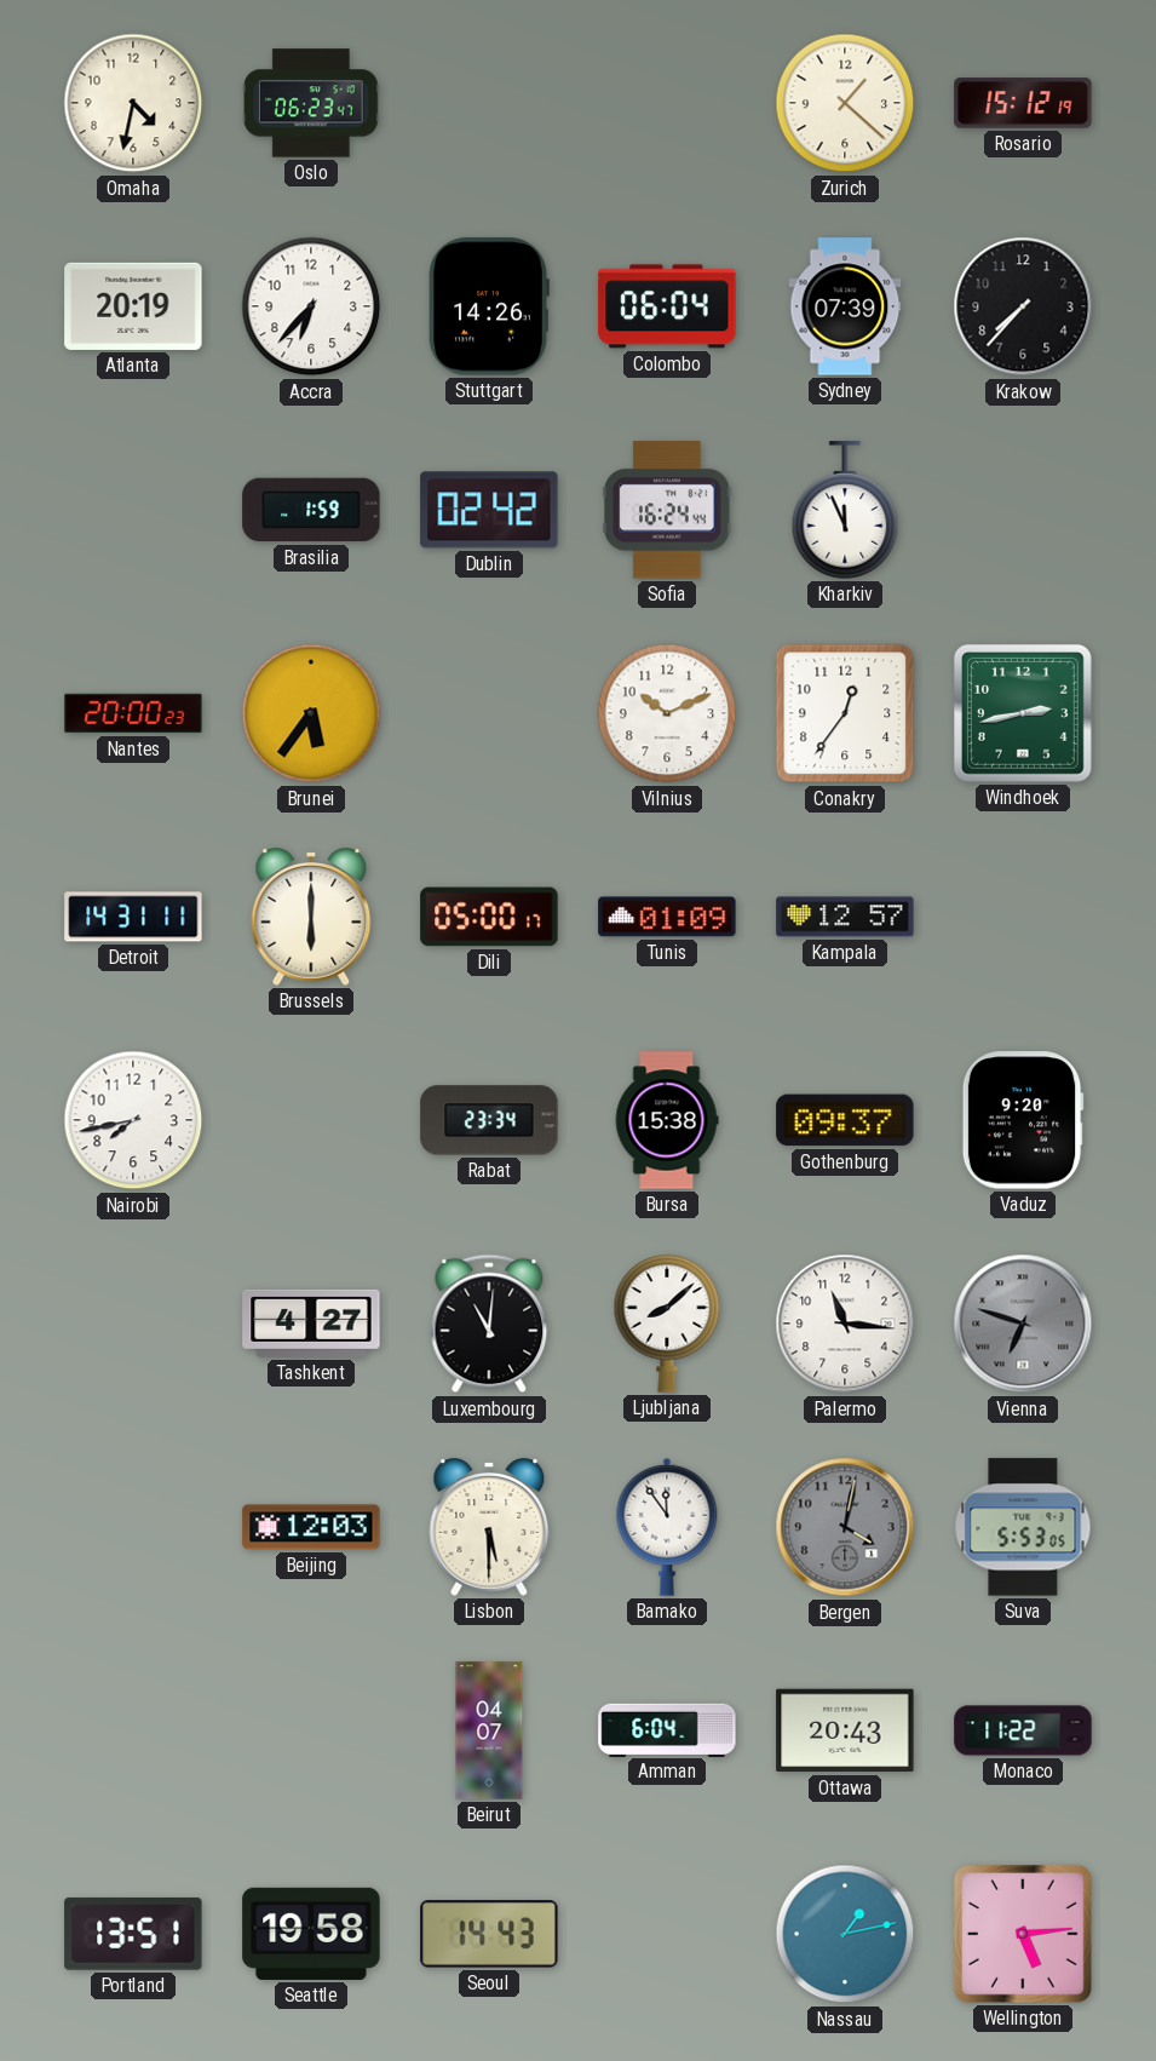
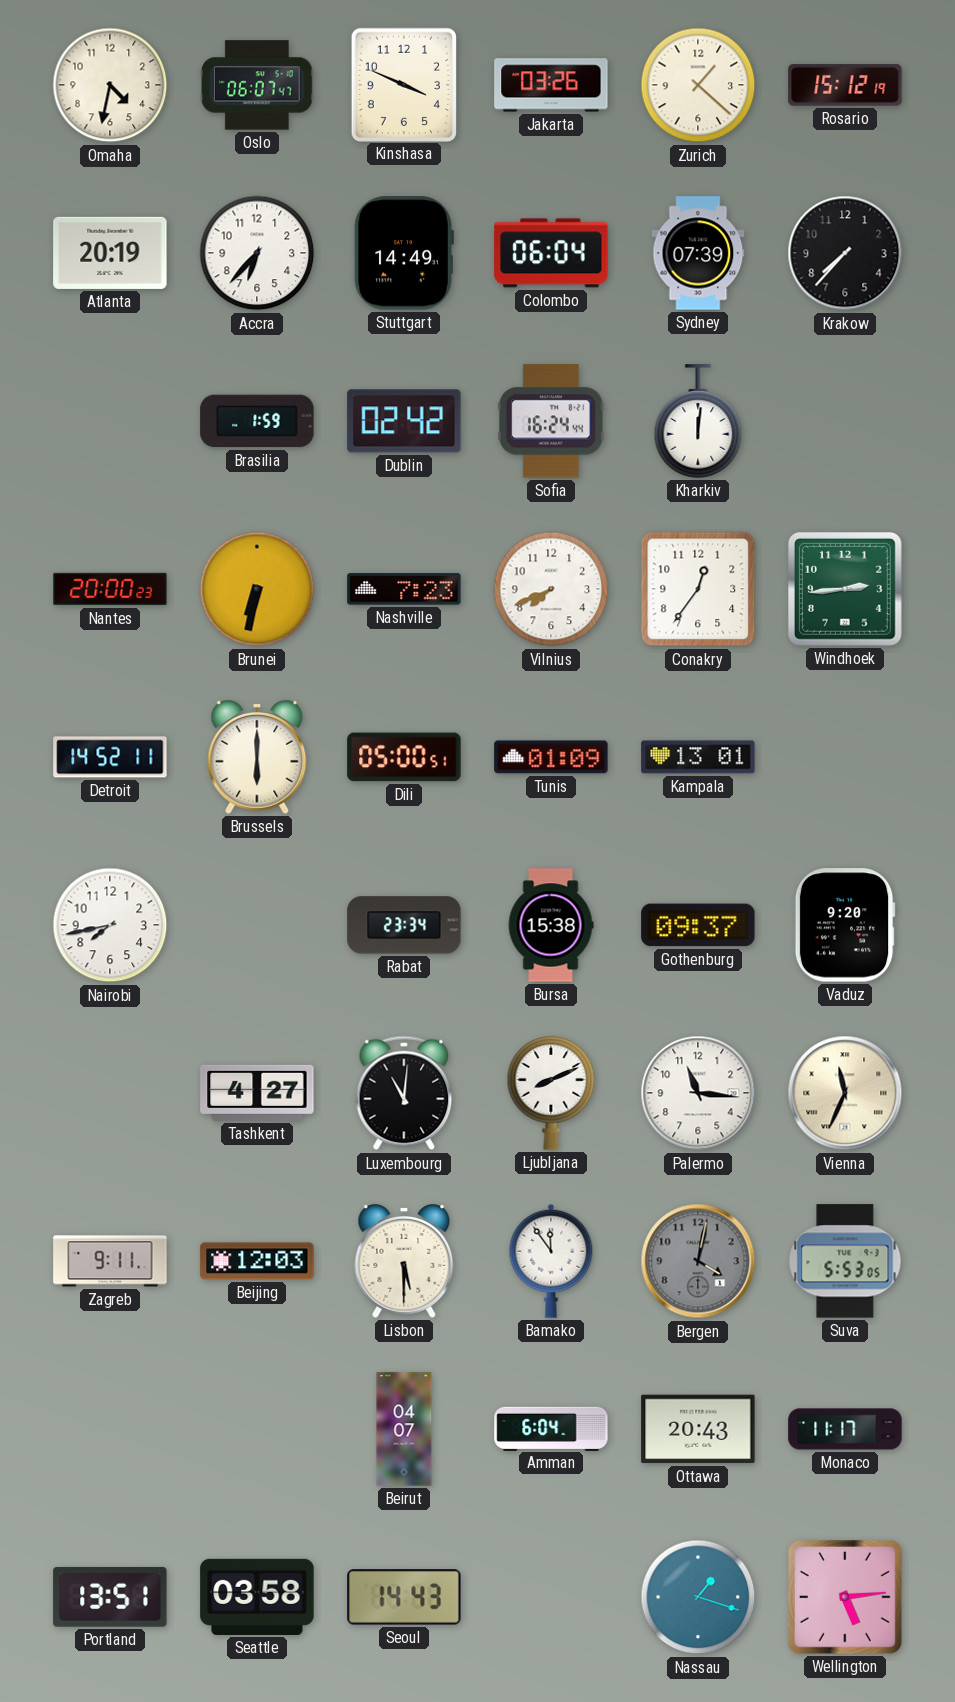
Oslo: 06:23 -> 06:07 (257, 85)
Kinshasa: none -> 3:49 (403, 84)
Jakarta: none -> 03:26 (551, 85)
Stuttgart: 14:26 -> 14:49 (404, 253)
Kharkiv: 11:56 -> 12:01 (698, 421)
Brunei: 5:36 -> 6:32 (257, 589)
Nashville: none -> 7:23 (404, 589)
Vilnius: 10:11 -> 7:41 (551, 589)
Windhoek: 2:43 -> 2:44 (845, 589)
Detroit: 14:31 -> 14:52 (110, 757)
Dili: 05:00:17 -> 05:00:51 (404, 757)
Kampala: 12:57 -> 13:01 (698, 757)
Ljubljana: 8:08 -> 8:11 (551, 1093)
Vienna: 6:48 -> 11:34 (845, 1093)
Vienna dial: grey -> cream (845, 1093)
Zagreb: none -> 9:11 (110, 1261)
Monaco: 11:22 -> 11:17 (845, 1429)
Seattle: 19:58 -> 03:58 (257, 1597)
Nassau: 1:13 -> 1:18 (698, 1597)
